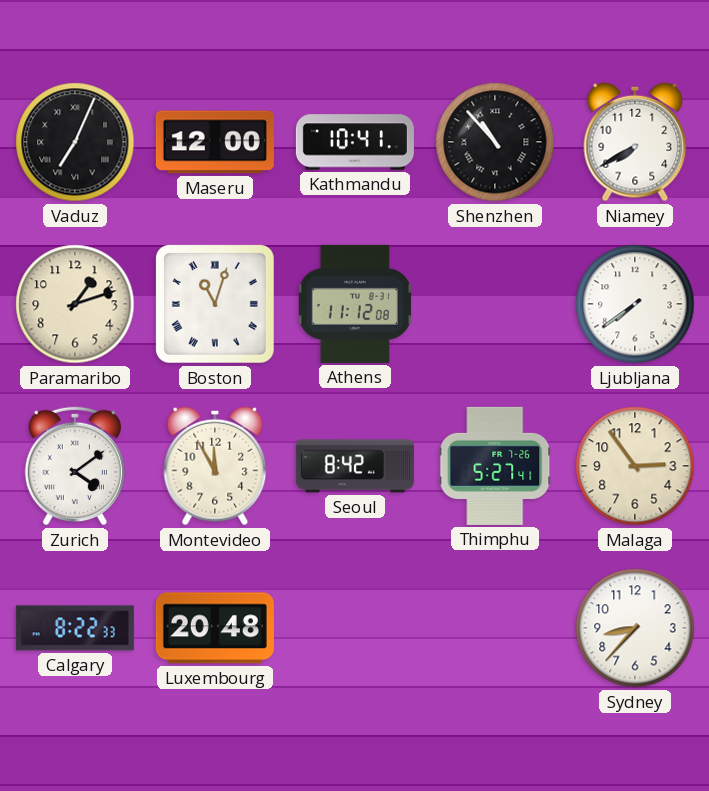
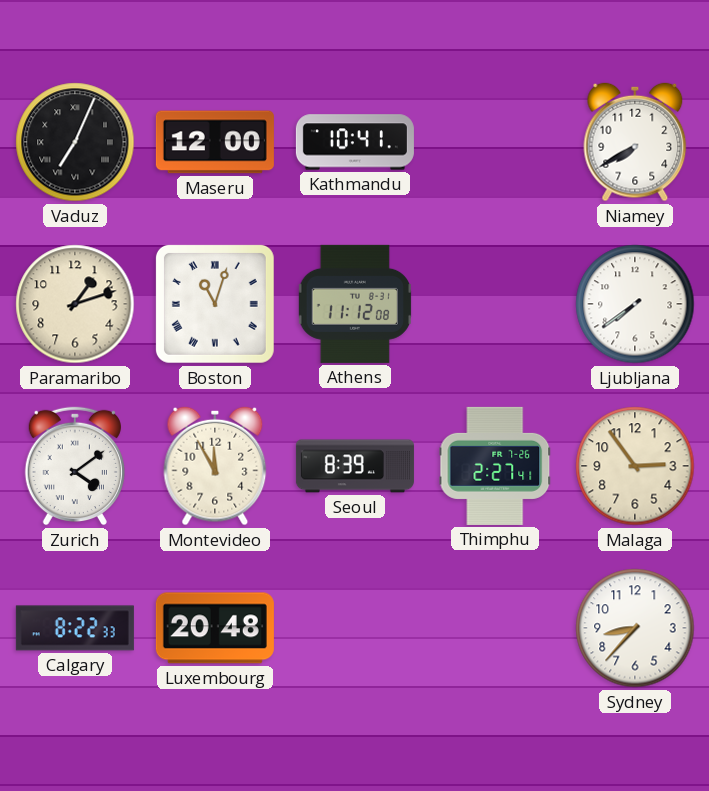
Shenzhen: 10:53 -> none (495, 142)
Seoul: 8:42 -> 8:39 (355, 466)
Thimphu: 5:27 -> 2:27 (495, 466)
